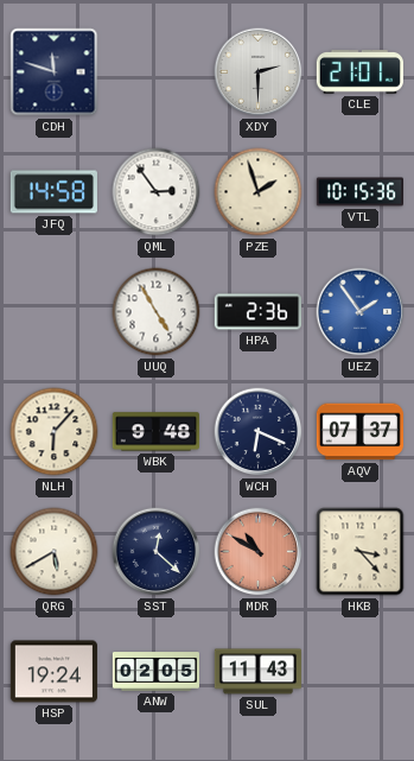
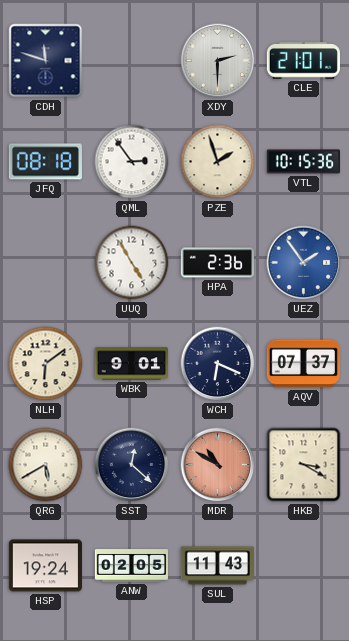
JFQ: 14:58 -> 08:18 (45, 162)
NLH: 6:07 -> 6:09 (46, 364)
WBK: 9:48 -> 9:01 (131, 364)
HKB: 3:23 -> 3:20 (304, 465)
